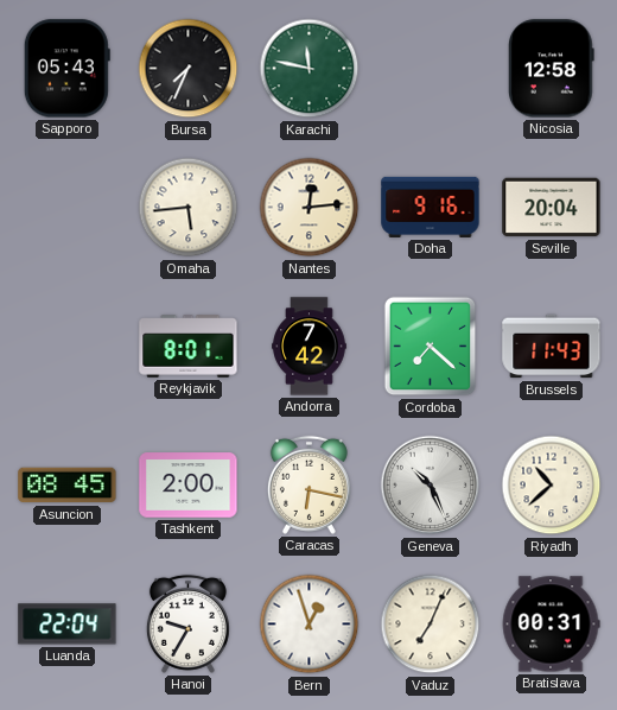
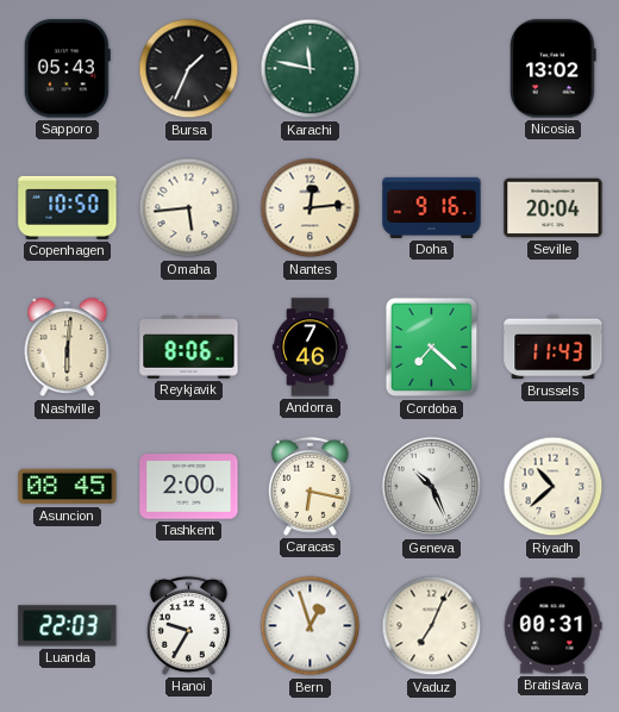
Bursa: 7:34 -> 1:34 (189, 69)
Nicosia: 12:58 -> 13:02 (554, 69)
Copenhagen: none -> 10:50 (68, 207)
Nashville: none -> 6:01 (68, 348)
Reykjavik: 8:01 -> 8:06 (189, 348)
Andorra: 7:42 -> 7:46 (311, 348)
Luanda: 22:04 -> 22:03 (68, 626)
